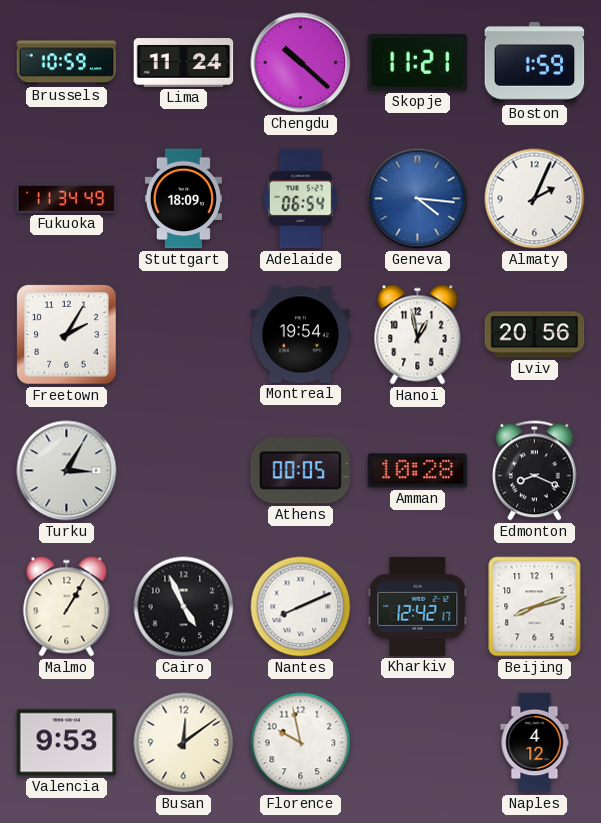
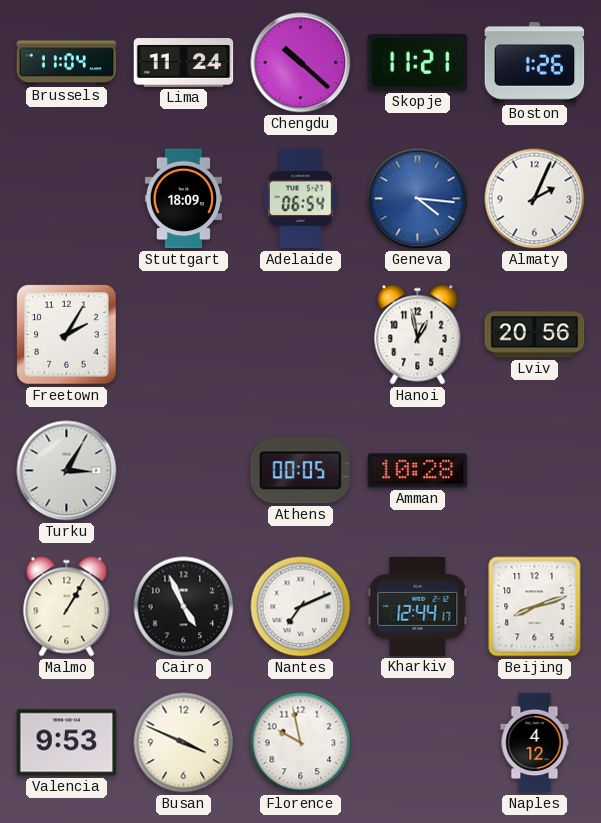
Brussels: 10:59 -> 11:04 (67, 63)
Boston: 1:59 -> 1:26 (535, 63)
Fukuoka: 11:34 -> none (67, 198)
Montreal: 19:54 -> none (301, 335)
Edmonton: 8:19 -> none (535, 471)
Nantes: 8:11 -> 7:11 (301, 607)
Kharkiv: 12:42 -> 12:44 (418, 606)
Busan: 12:09 -> 3:49 (184, 743)
